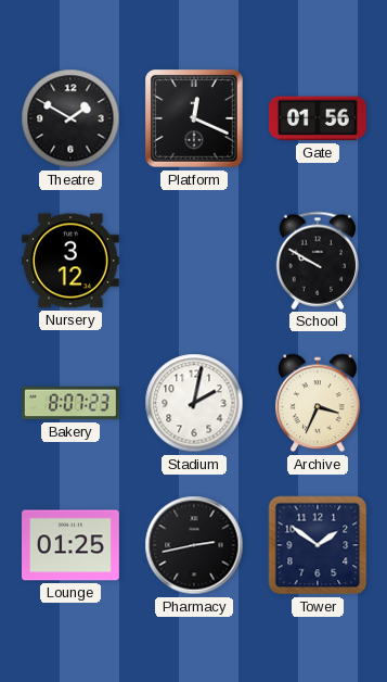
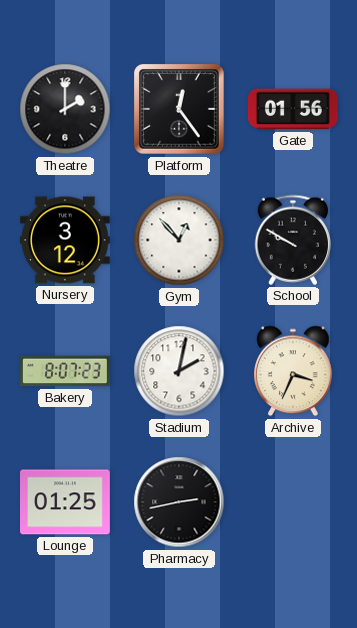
Theatre: 1:50 -> 2:00 (65, 109)
Platform: 12:19 -> 12:24 (180, 110)
Gym: none -> 12:53 (179, 240)
Tower: 1:51 -> none (318, 545)
